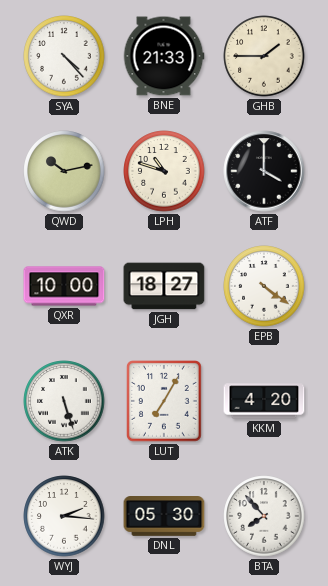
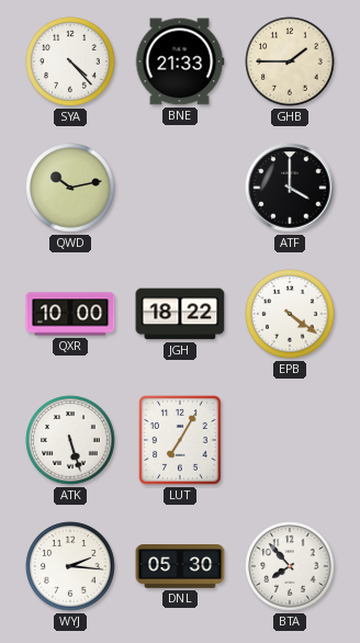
LPH: 10:48 -> none (164, 171)
JGH: 18:27 -> 18:22 (180, 314)
KKM: 4:20 -> none (264, 401)
